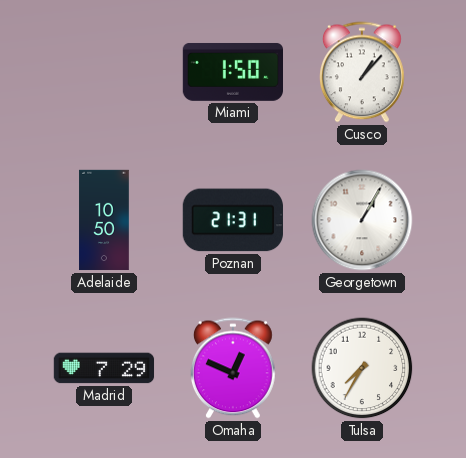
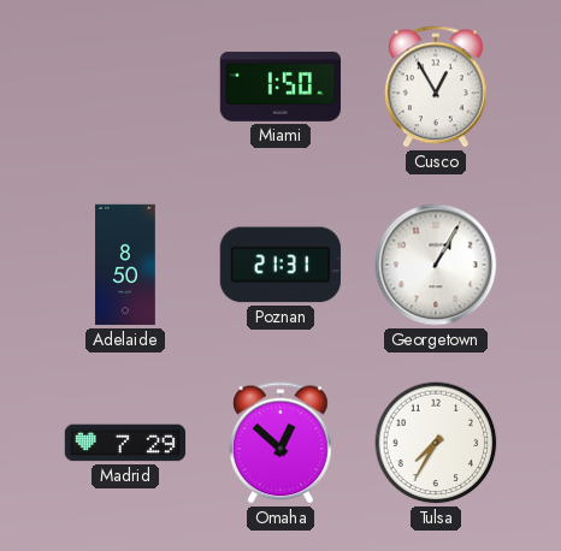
Cusco: 1:07 -> 12:55 (437, 87)
Adelaide: 10:50 -> 8:50 (125, 265)
Omaha: 12:49 -> 12:52 (282, 443)
